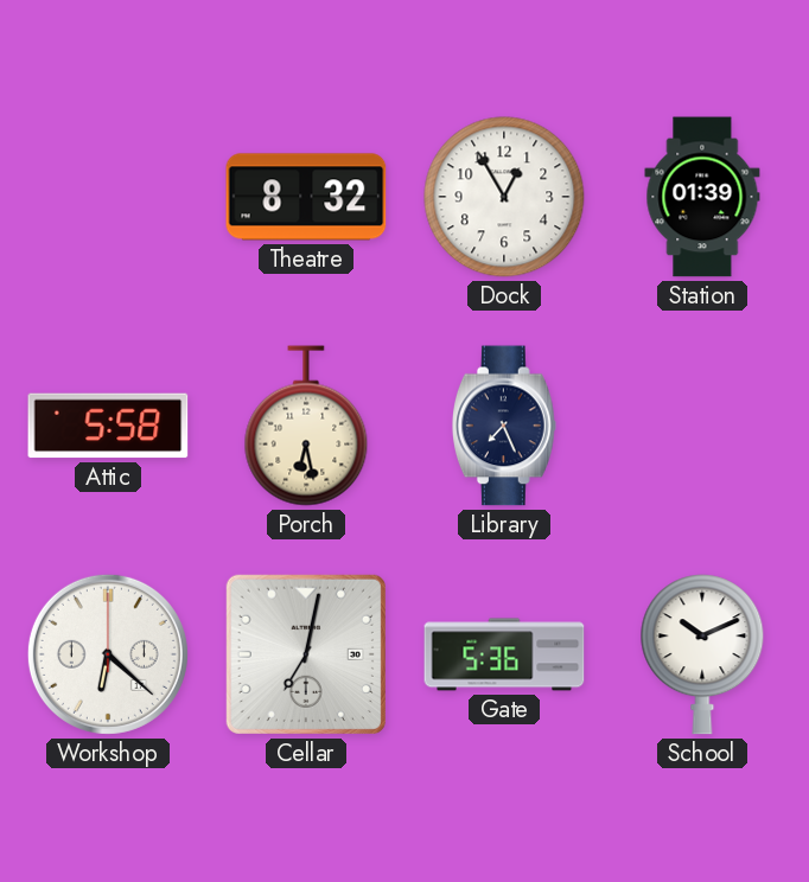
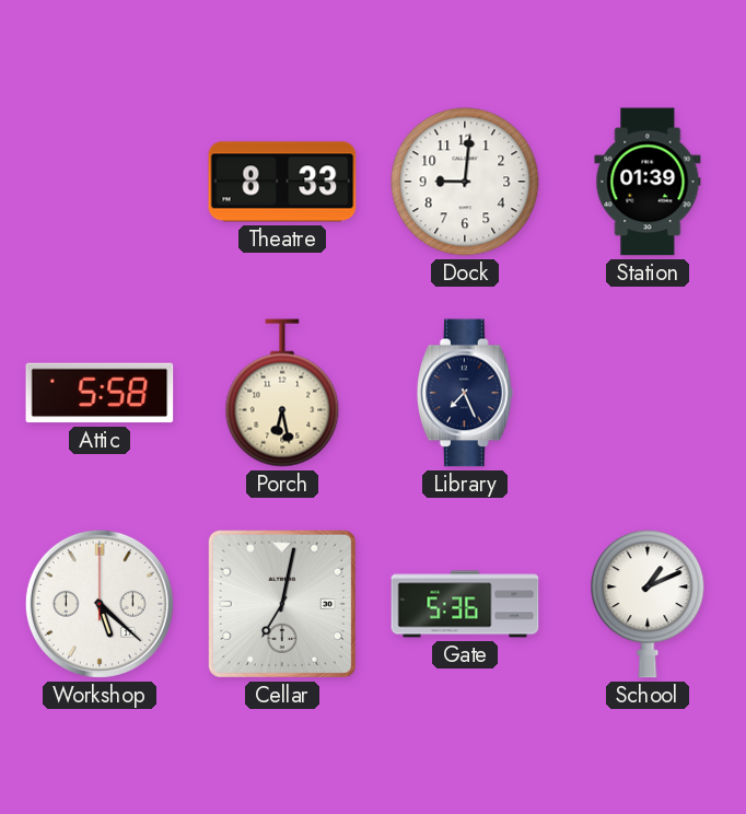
Theatre: 8:32 -> 8:33 (282, 182)
Dock: 12:55 -> 9:01 (465, 182)
Workshop: 6:22 -> 5:22 (100, 604)
School: 10:11 -> 1:11 (648, 604)
